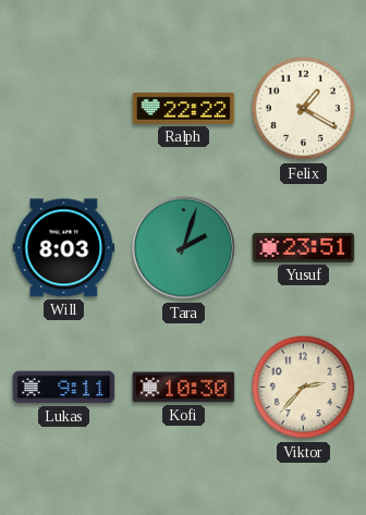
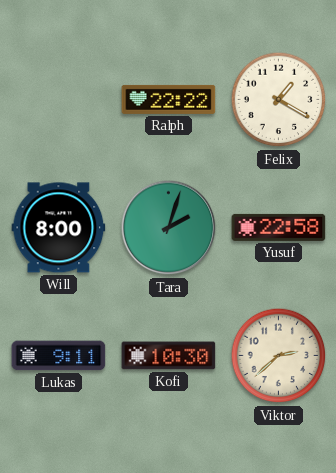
Will: 8:03 -> 8:00 (59, 228)
Yusuf: 23:51 -> 22:58 (279, 227)
Viktor: 2:37 -> 2:38 (279, 356)
